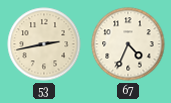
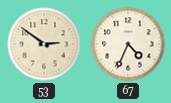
53: 2:43 -> 2:51 (44, 44)
